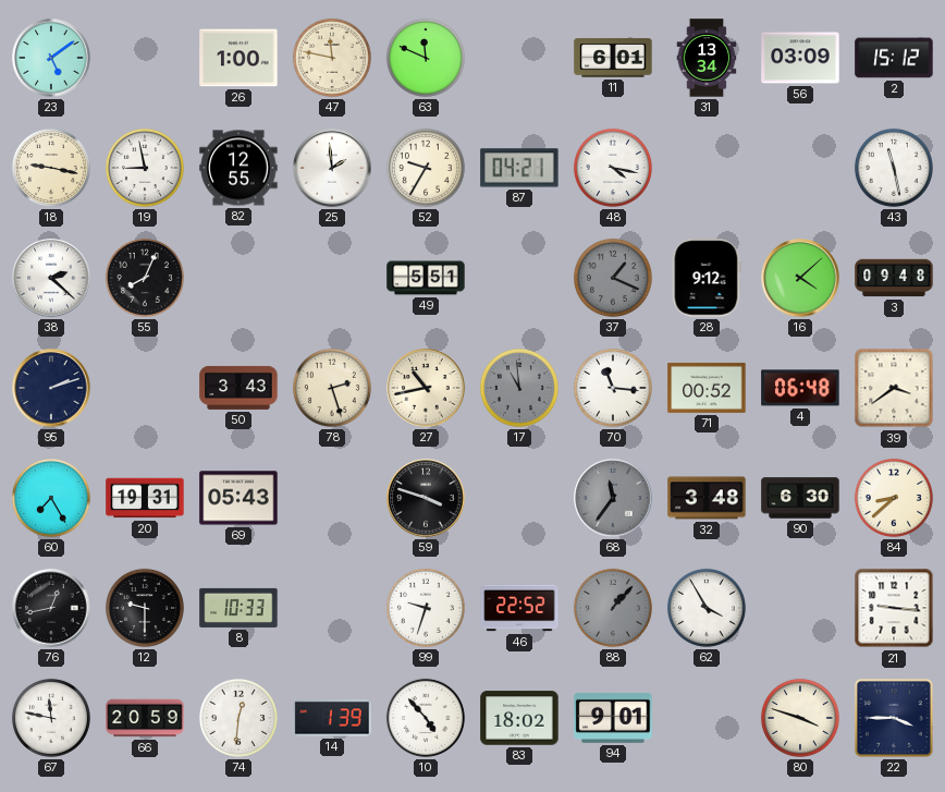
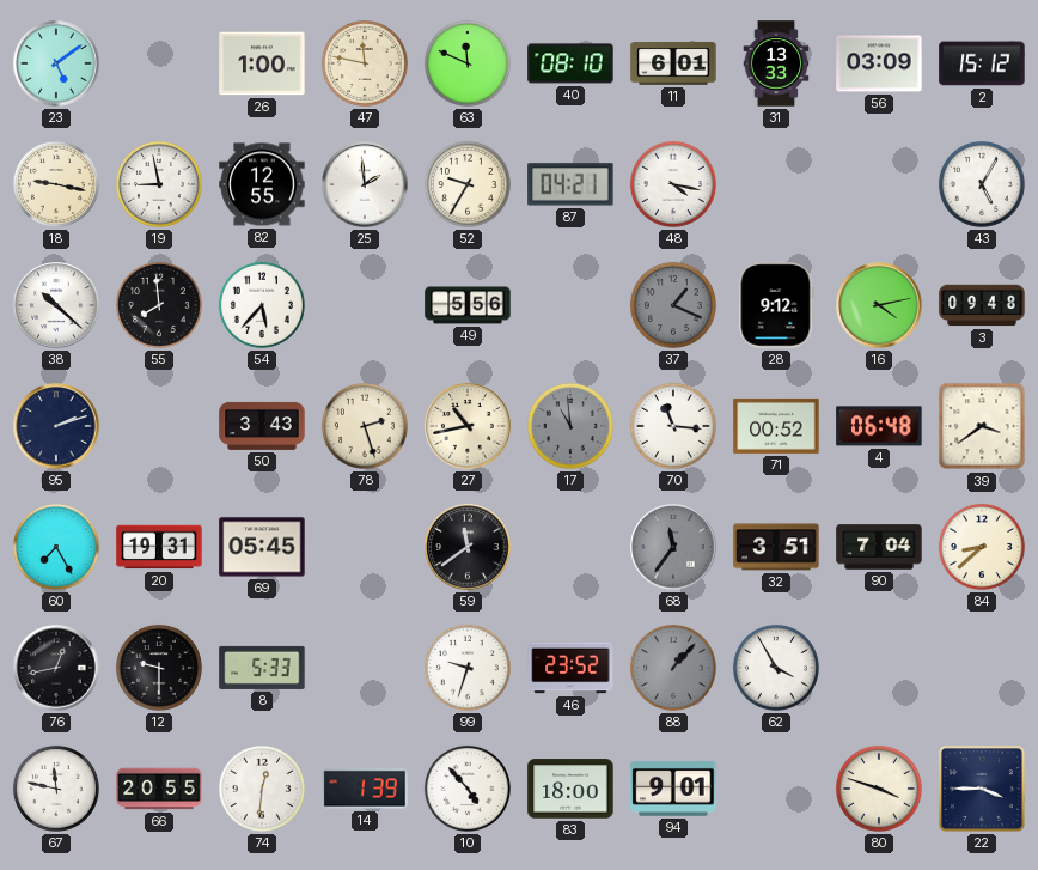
40: none -> 08:10 (570, 63)
31: 13:34 -> 13:33 (776, 63)
43: 11:28 -> 5:05 (982, 184)
38: 2:22 -> 10:22 (56, 305)
55: 8:04 -> 7:59 (159, 305)
54: none -> 5:37 (262, 305)
49: 5:51 -> 5:56 (468, 305)
16: 4:08 -> 4:13 (879, 305)
69: 05:43 -> 05:45 (262, 547)
59: 3:48 -> 11:39 (468, 547)
32: 3:48 -> 3:51 (776, 547)
90: 6:30 -> 7:04 (879, 547)
8: 10:33 -> 5:33 (262, 668)
46: 22:52 -> 23:52 (570, 668)
21: 9:16 -> none (894, 608)
66: 20:59 -> 20:55 (159, 789)
83: 18:02 -> 18:00 (570, 789)
